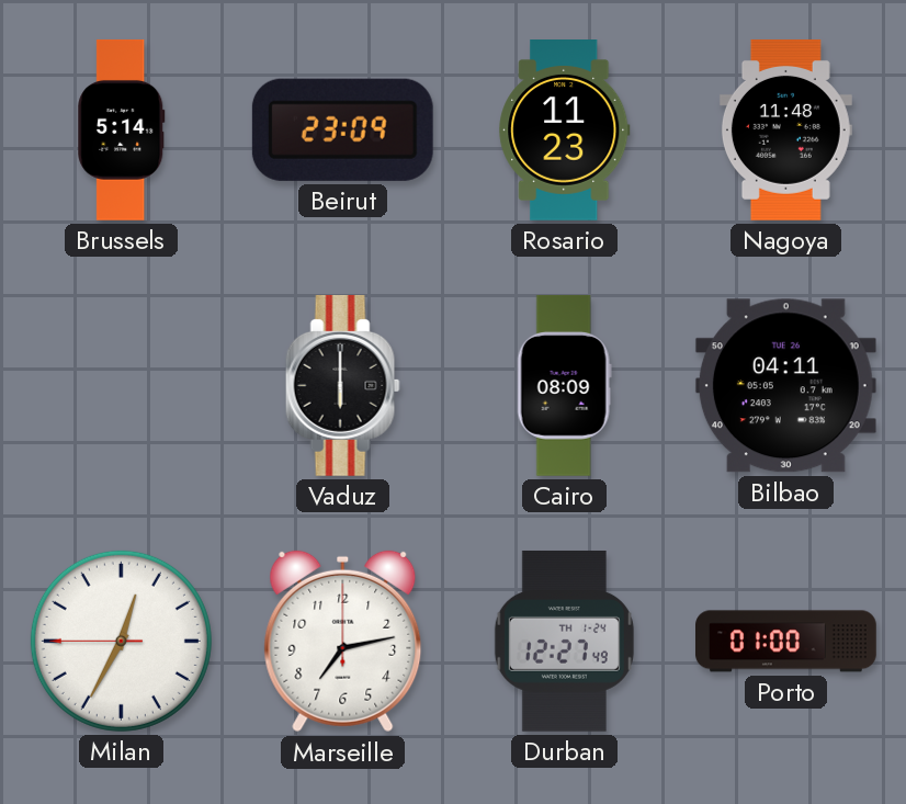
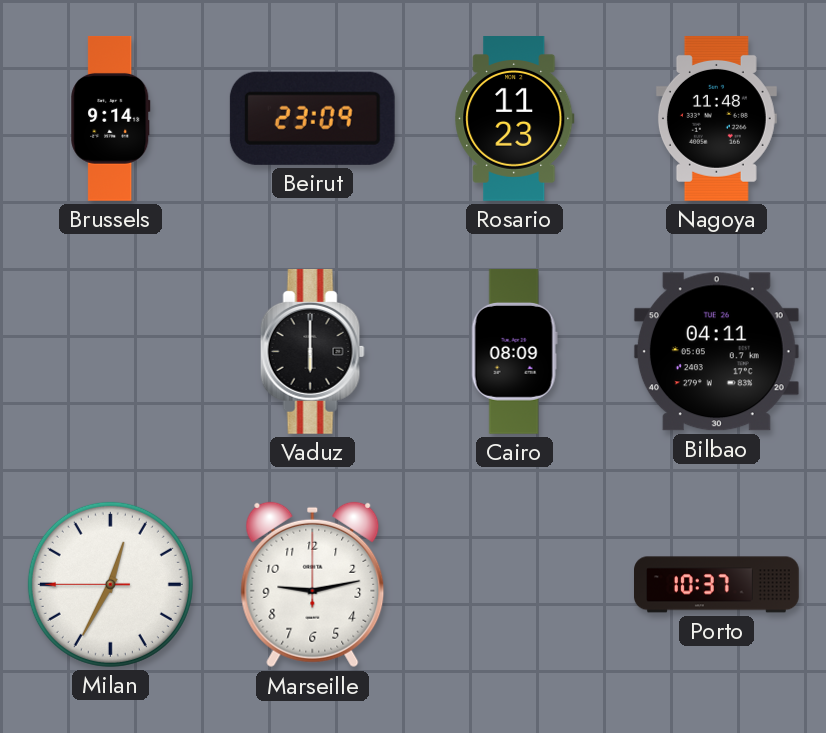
Brussels: 5:14 -> 9:14 (111, 119)
Marseille: 7:13 -> 9:13 (313, 585)
Durban: 12:27 -> none (564, 641)
Porto: 01:00 -> 10:37 (717, 585)
